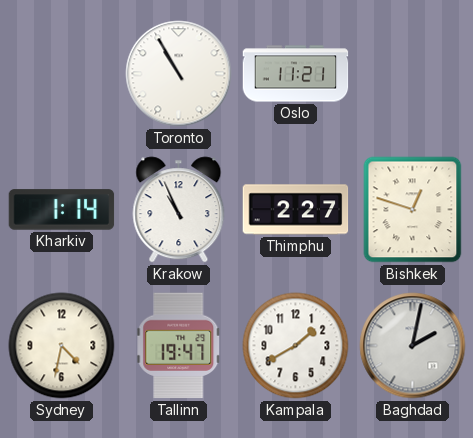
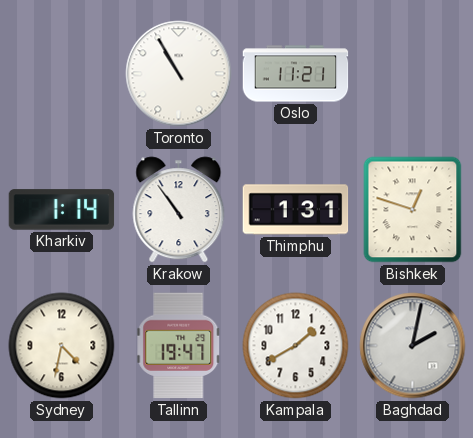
Krakow: 10:56 -> 10:54 (179, 210)
Thimphu: 2:27 -> 1:31 (296, 210)
